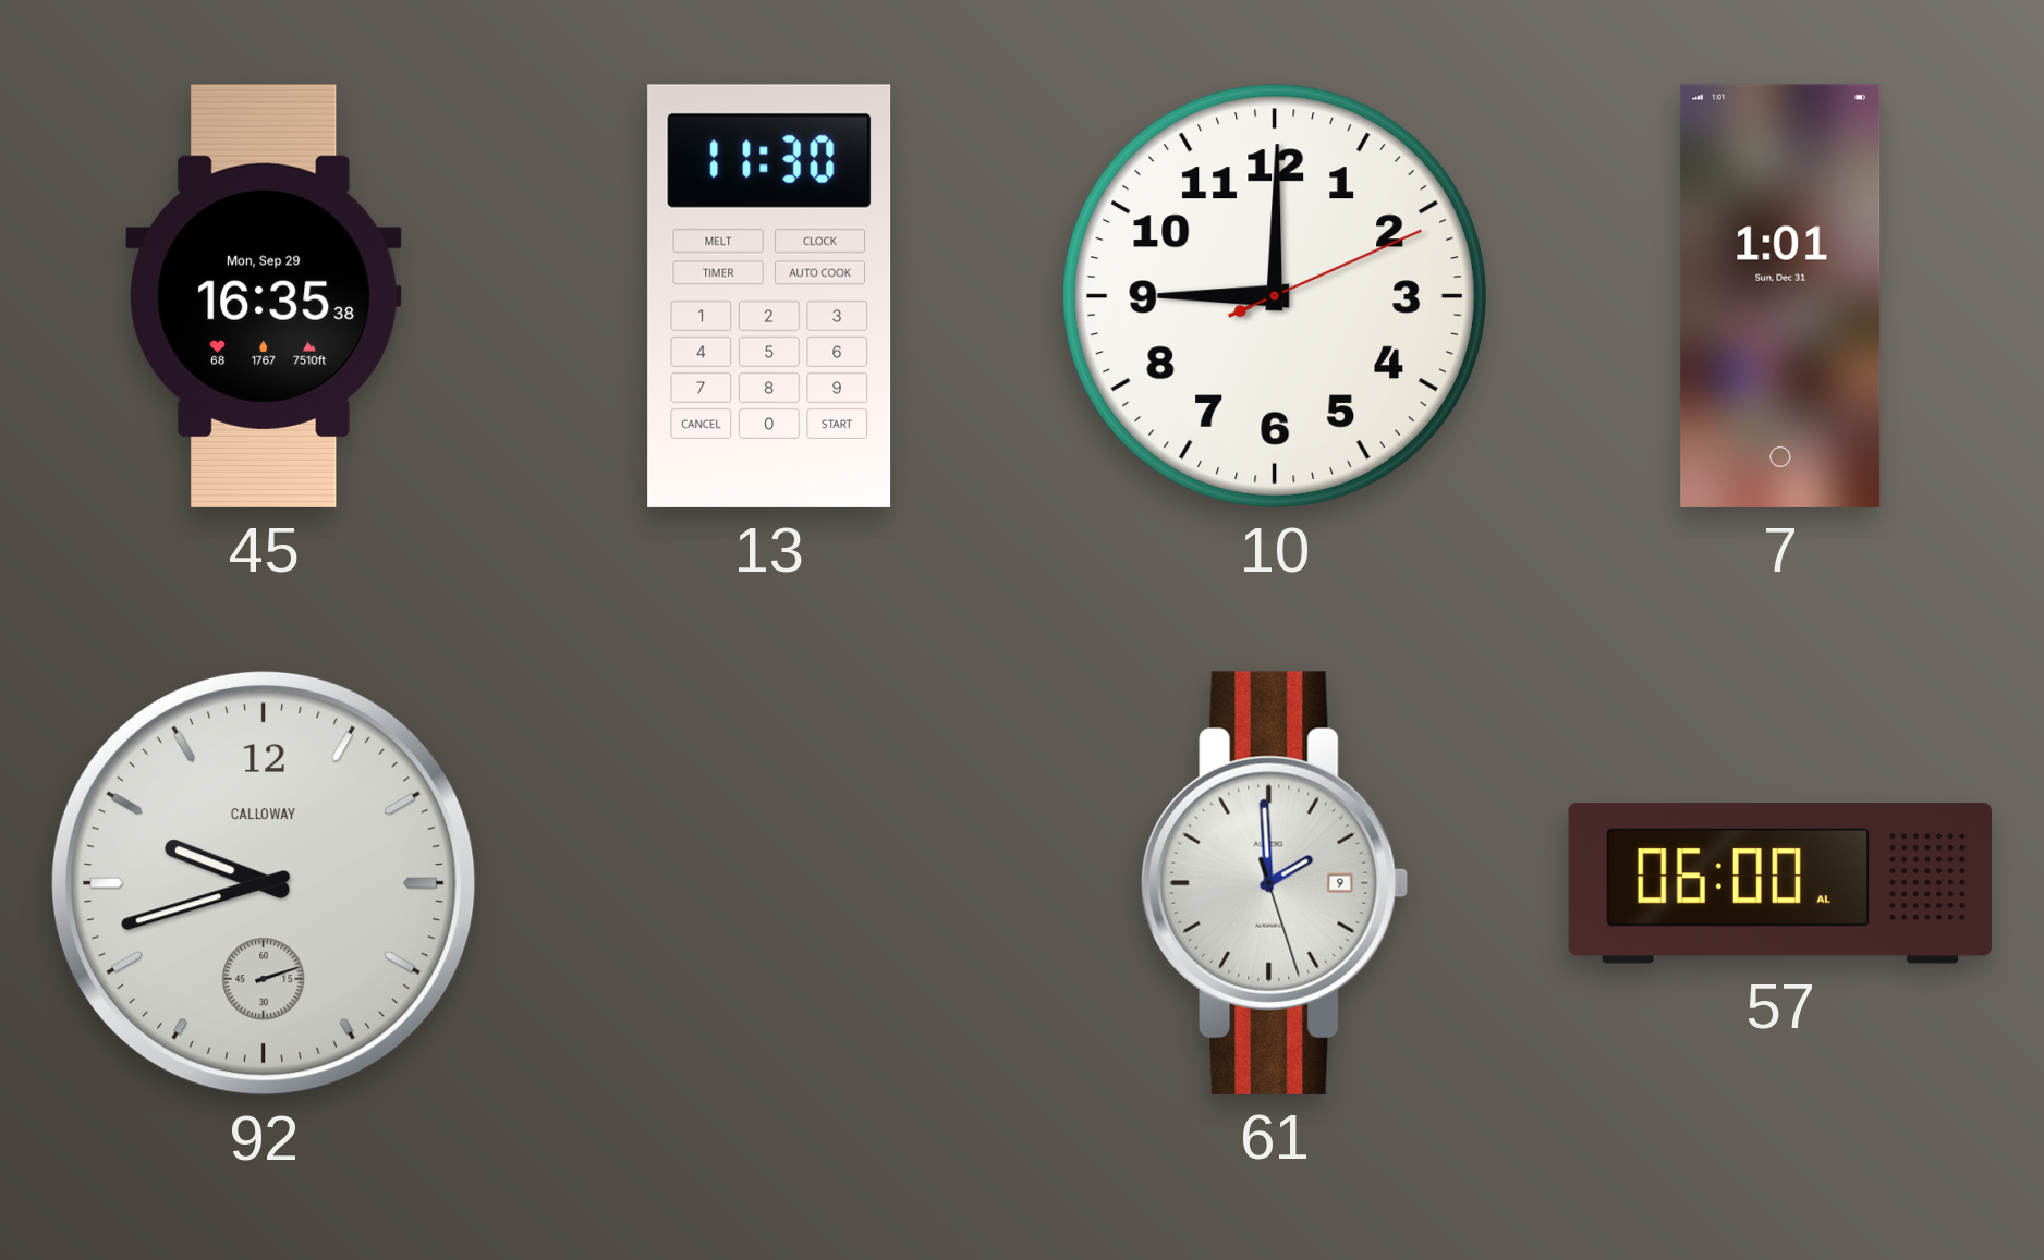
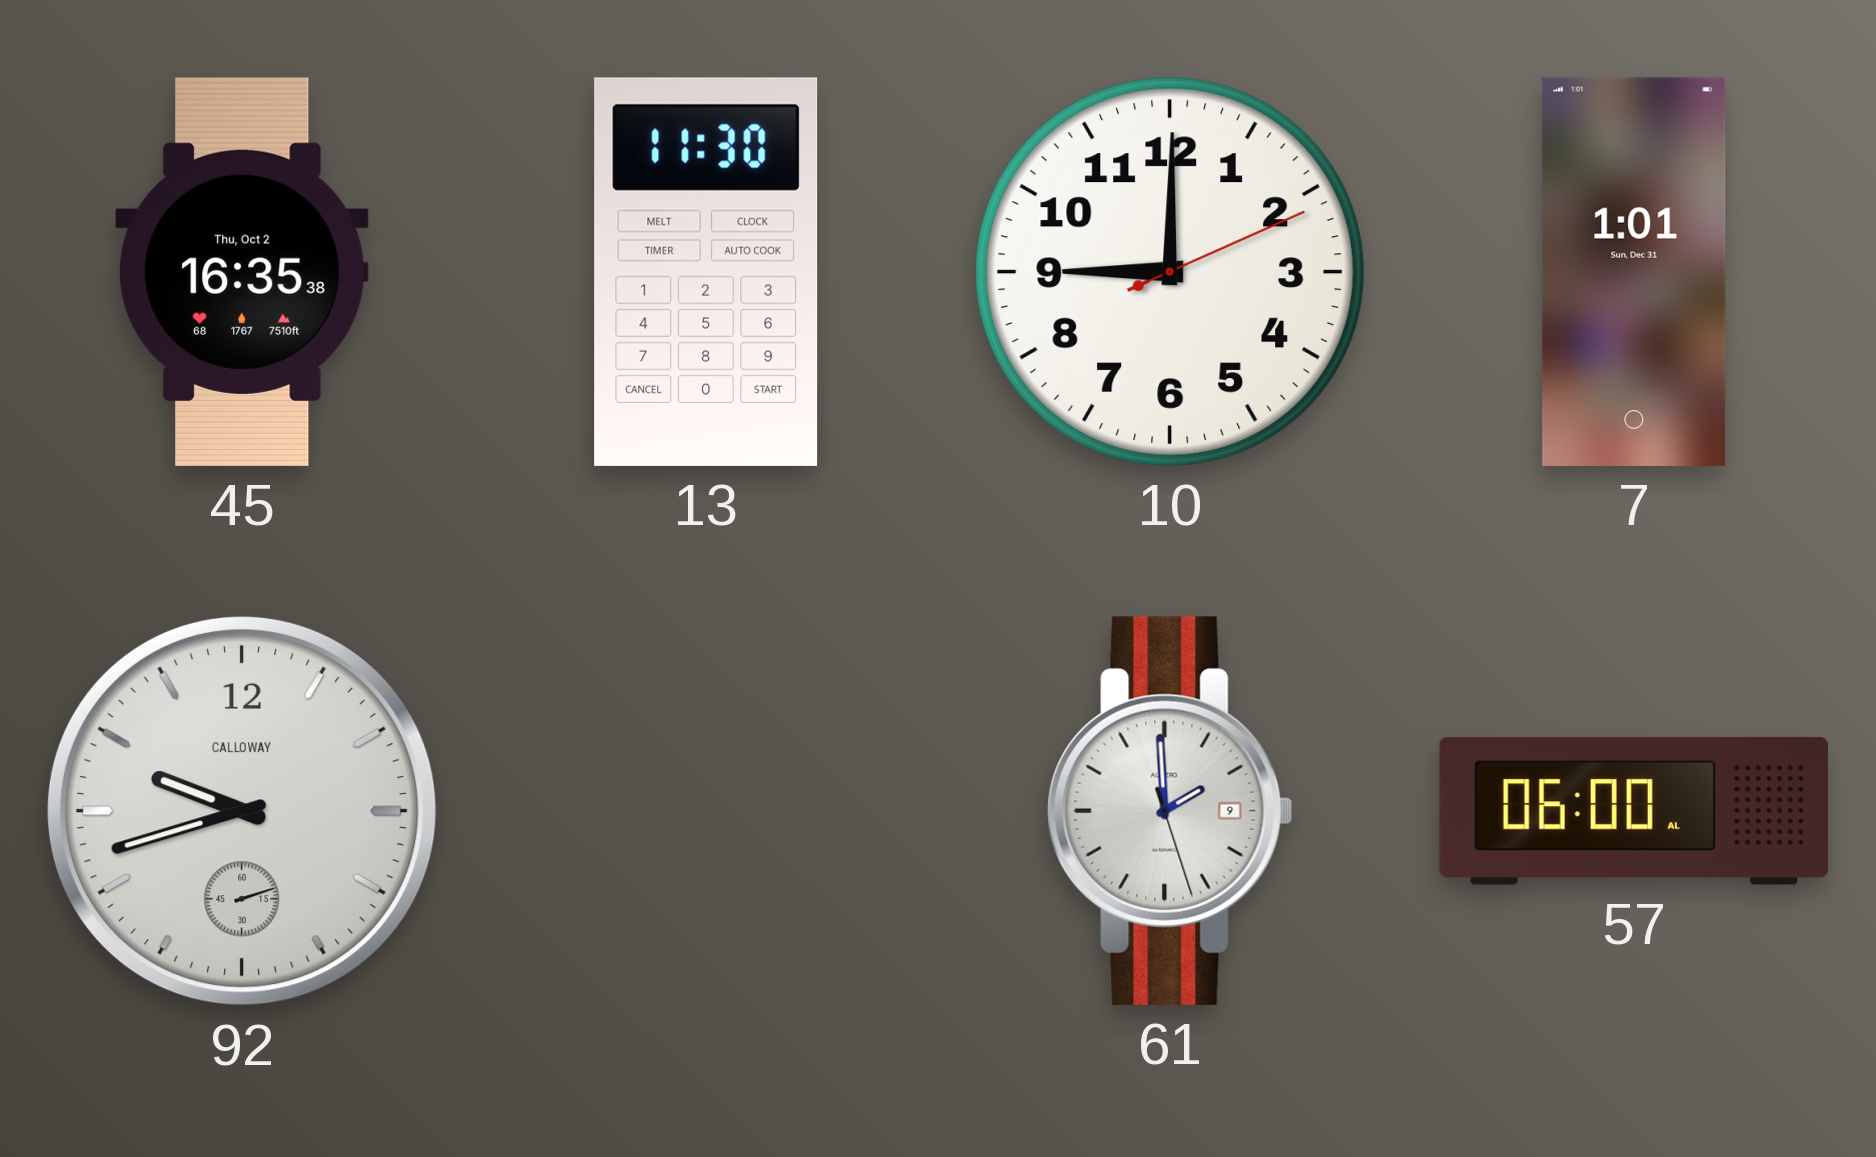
45 date: Mon, Sep 29 -> Thu, Oct 2 (242, 272)
